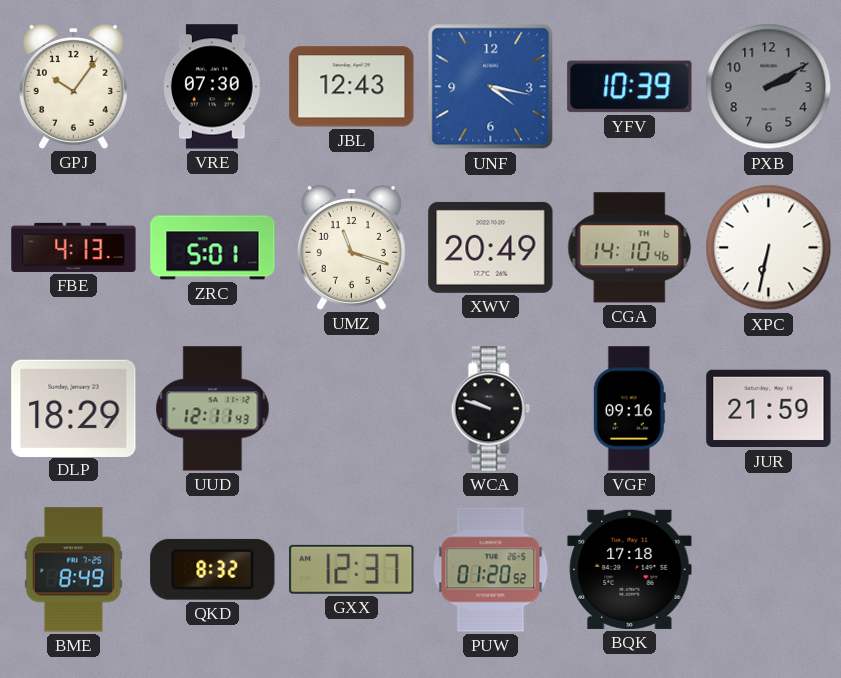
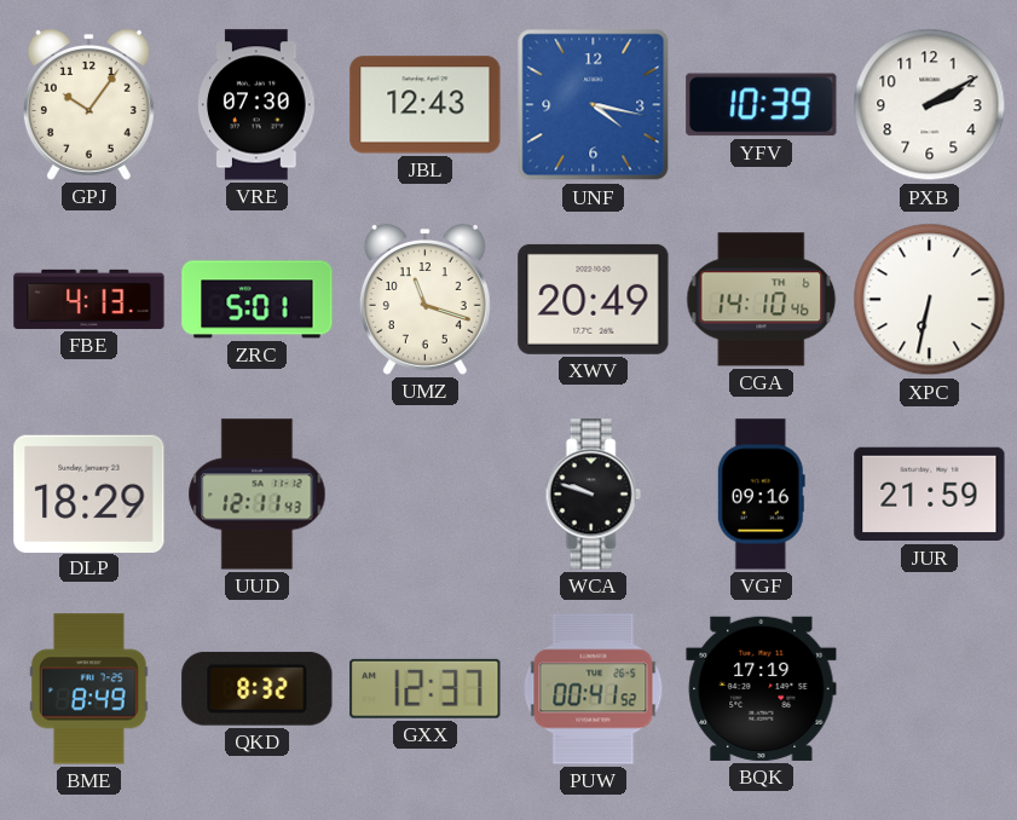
PXB dial: grey -> white (930, 105)
PUW: 01:20 -> 00:41 (594, 689)
BQK: 17:18 -> 17:19 (762, 688)
